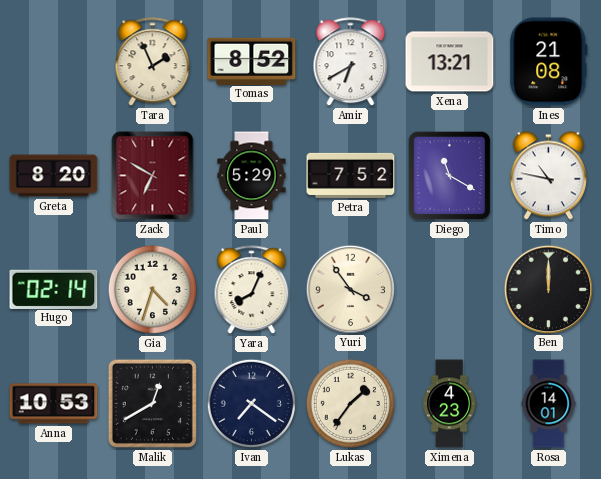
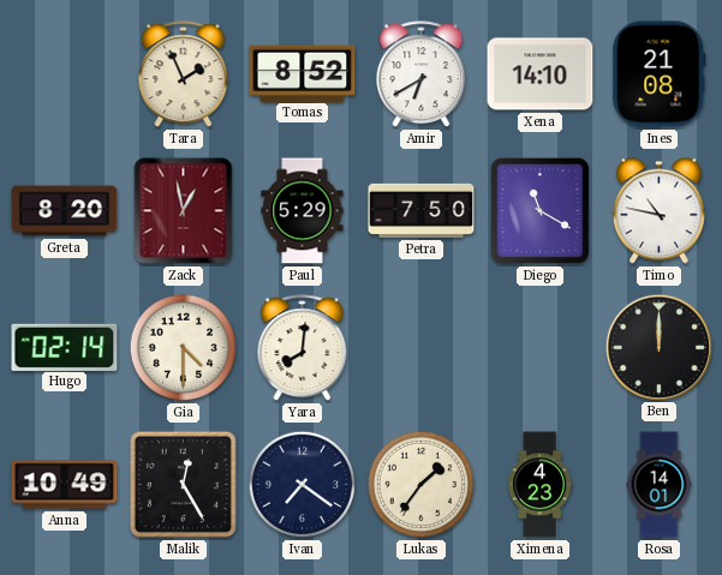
Xena: 13:21 -> 14:10 (541, 74)
Zack: 6:50 -> 12:58 (184, 211)
Petra: 7:52 -> 7:50 (422, 210)
Gia: 4:33 -> 4:30 (184, 348)
Yara: 8:04 -> 8:01 (303, 348)
Yuri: 3:54 -> none (350, 289)
Anna: 10:53 -> 10:49 (65, 485)
Malik: 12:40 -> 12:25 (183, 484)
